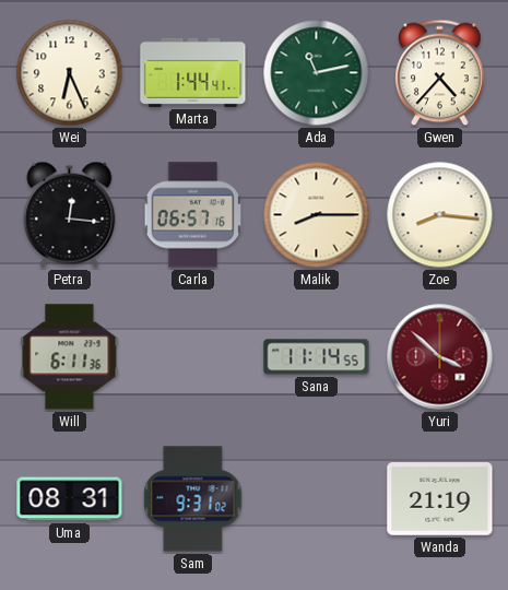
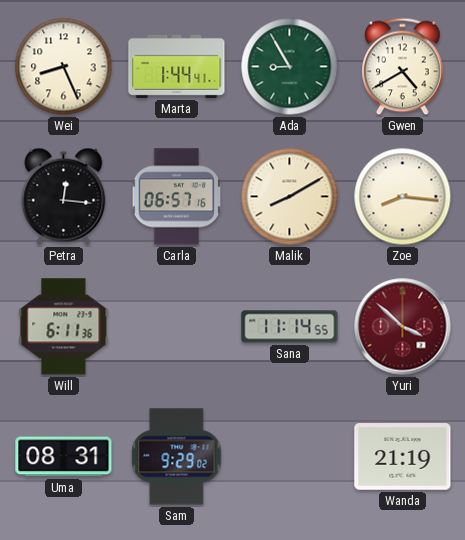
Wei: 6:26 -> 8:26 (64, 67)
Ada: 11:13 -> 8:55 (290, 67)
Gwen: 4:37 -> 4:40 (403, 67)
Malik: 8:15 -> 8:10 (290, 197)
Sam: 9:31 -> 9:29 (177, 457)
